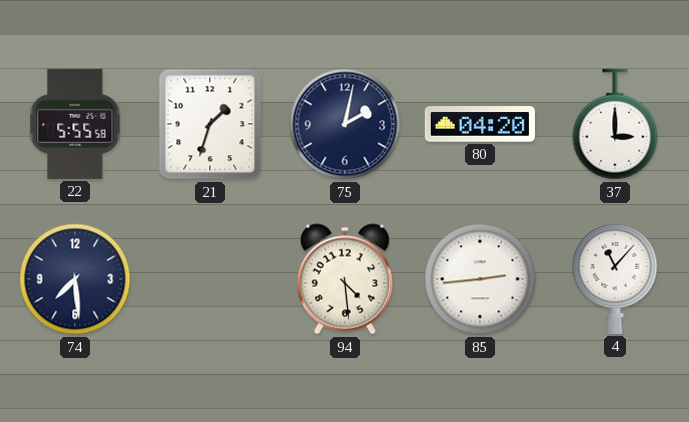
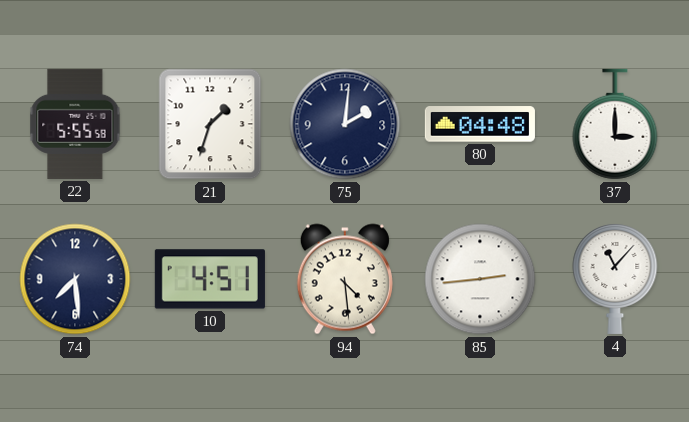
75: 2:02 -> 2:01 (345, 124)
80: 04:20 -> 04:48 (480, 124)
10: none -> 4:51 (210, 279)
